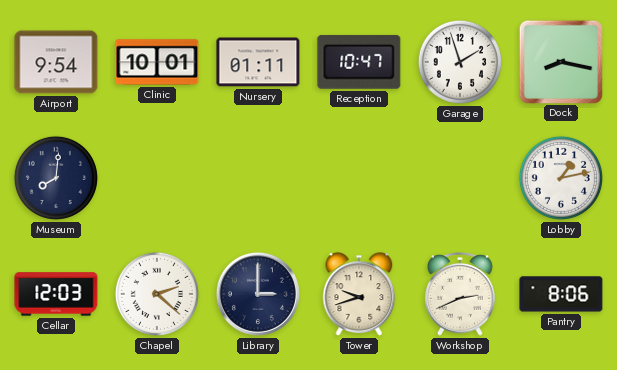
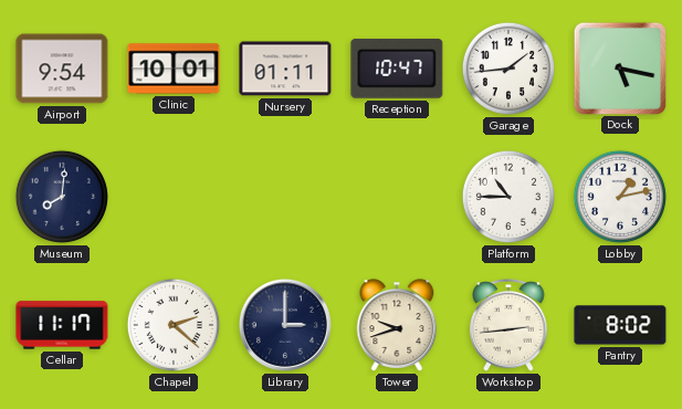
Garage: 1:57 -> 1:44 (508, 69)
Dock: 8:17 -> 5:17 (619, 67)
Platform: none -> 10:45 (508, 197)
Cellar: 12:03 -> 11:17 (62, 325)
Workshop: 2:41 -> 2:44 (508, 325)
Pantry: 8:06 -> 8:02 (620, 325)
